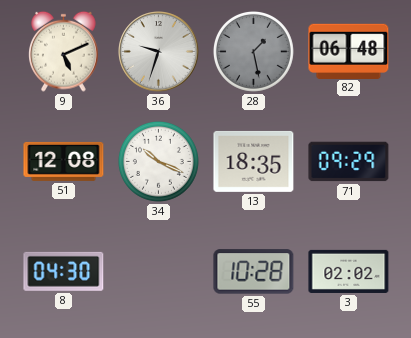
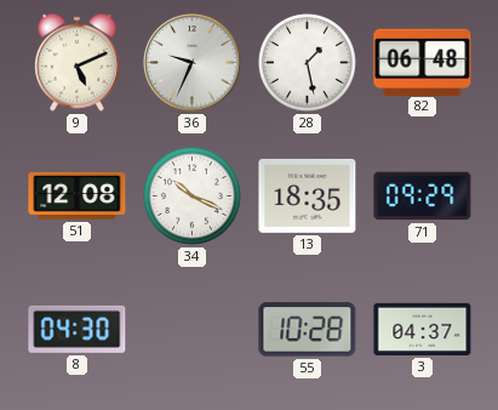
36: 9:33 -> 9:34 (193, 63)
28 dial: grey -> white (307, 62)
3: 02:02 -> 04:37 (423, 329)
